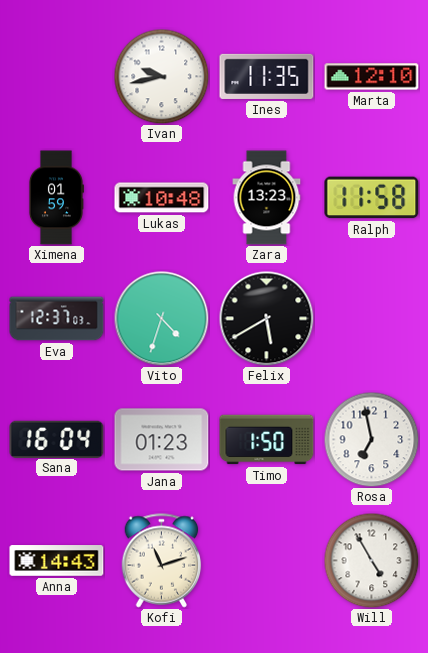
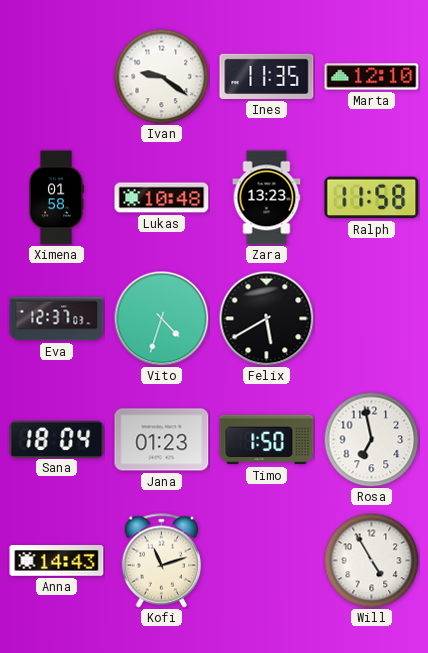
Ivan: 9:43 -> 9:21 (161, 76)
Ximena: 01:59 -> 01:58 (56, 198)
Sana: 16:04 -> 18:04 (57, 439)
